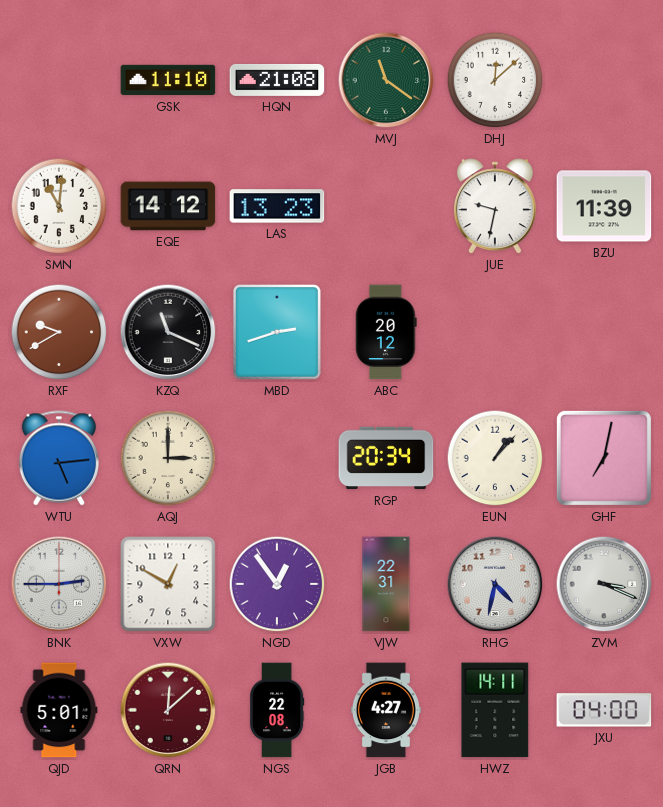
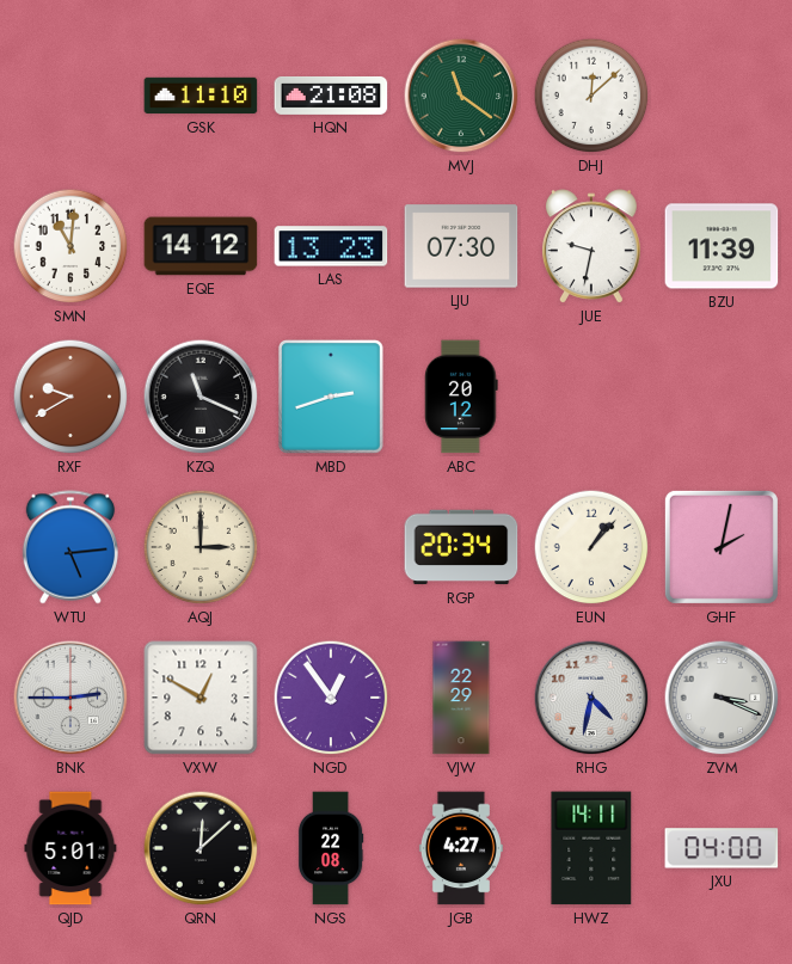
LJU: none -> 07:30 (461, 246)
GHF: 7:02 -> 2:02 (722, 547)
VJW: 22:31 -> 22:29 (461, 698)
QRN dial: burgundy -> black (201, 848)
